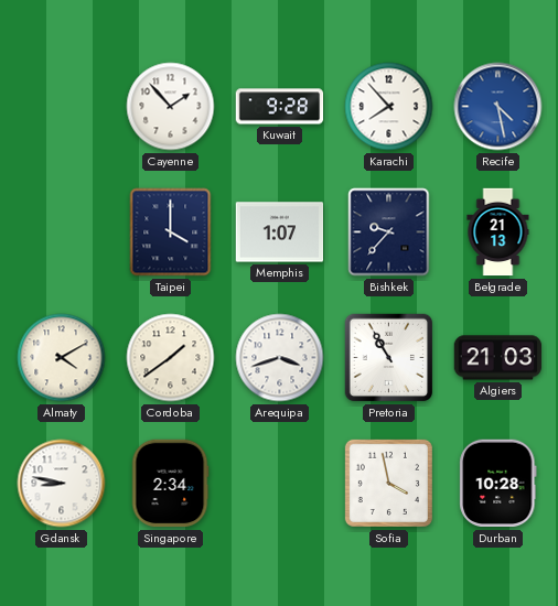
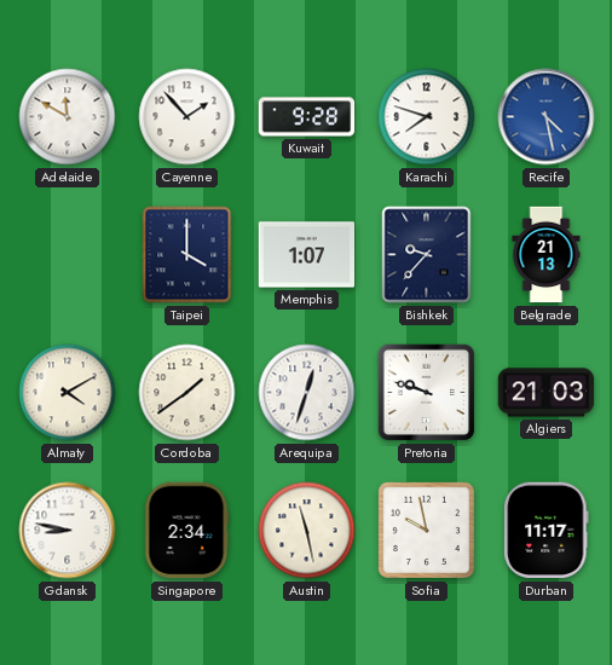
Adelaide: none -> 11:50 (68, 117)
Karachi: 7:53 -> 7:48 (427, 117)
Arequipa: 3:42 -> 12:33 (307, 393)
Pretoria: 10:55 -> 9:48 (427, 393)
Austin: none -> 11:28 (307, 531)
Sofia: 3:58 -> 9:58 (426, 530)
Durban: 10:28 -> 11:17 (547, 531)
